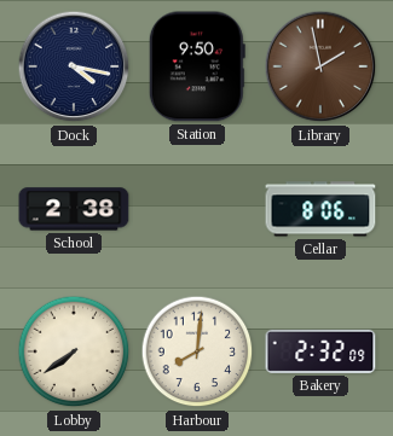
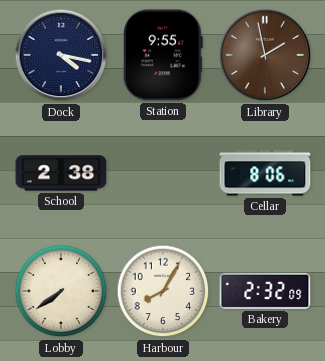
Station: 9:50 -> 9:55 (163, 55)
Harbour: 8:01 -> 8:05 (163, 291)
